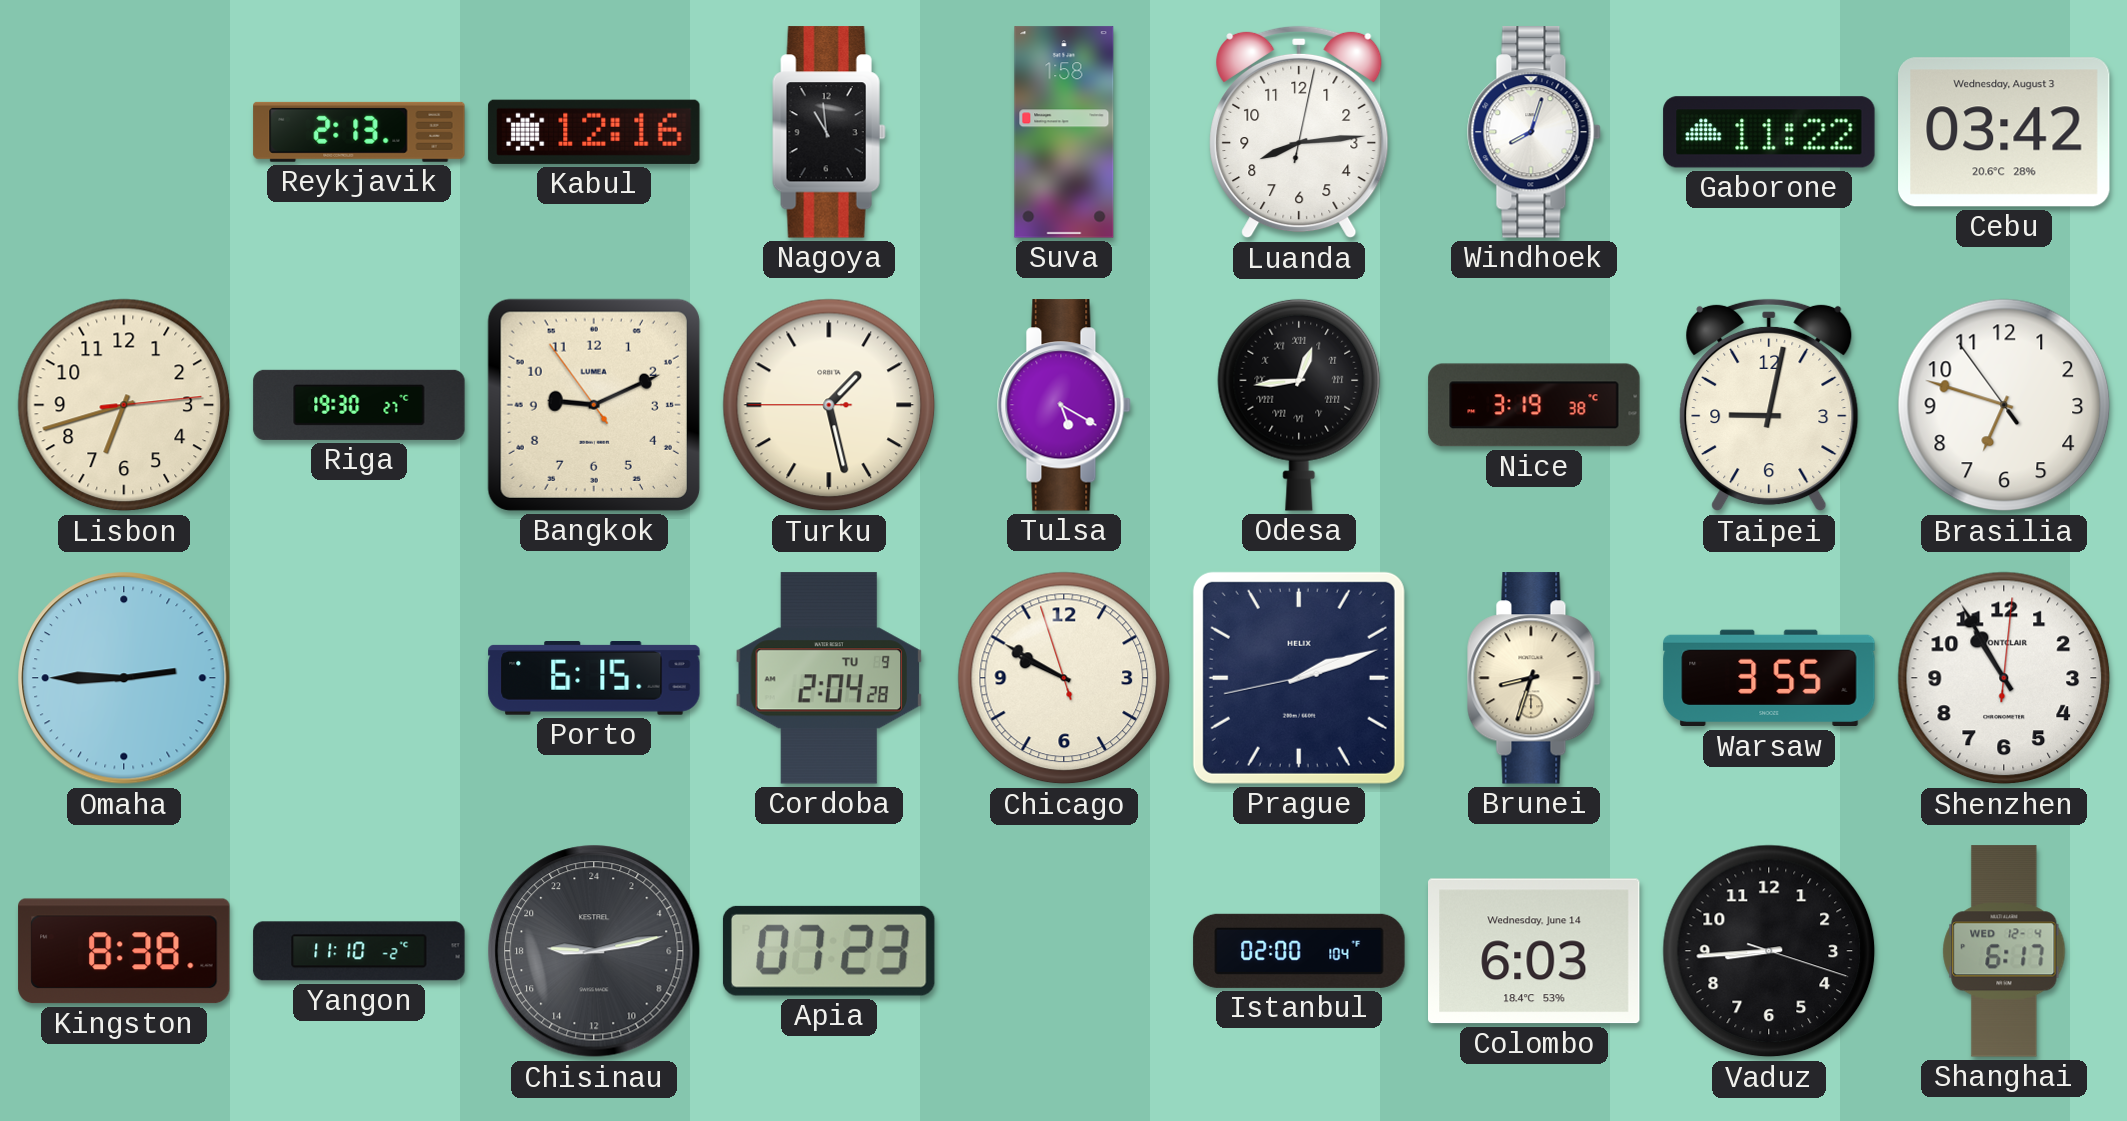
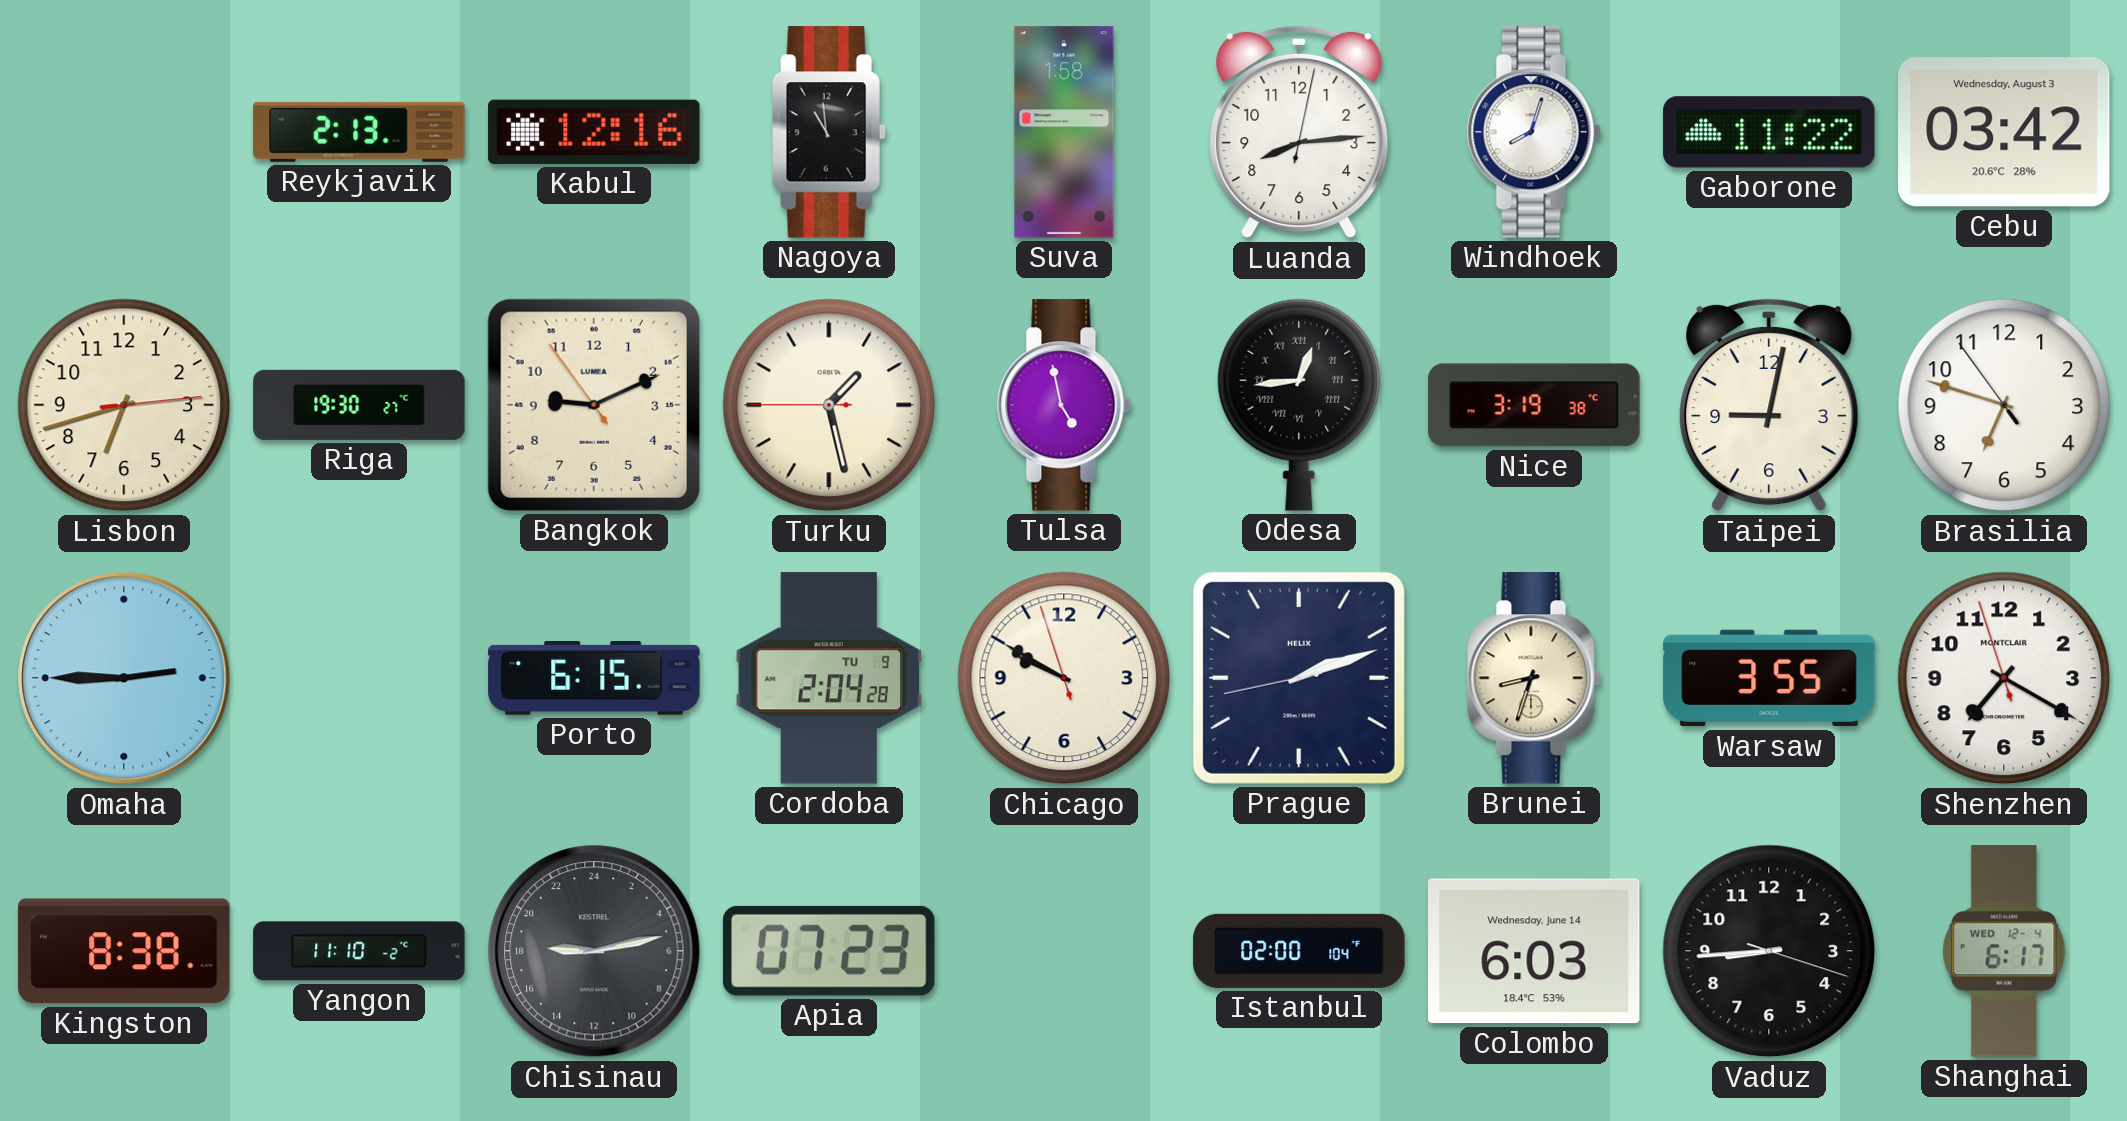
Tulsa: 5:20 -> 4:58 (1064, 405)
Shenzhen: 10:55 -> 7:19 (2004, 678)
